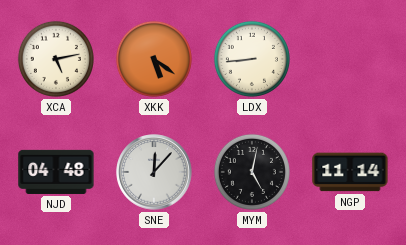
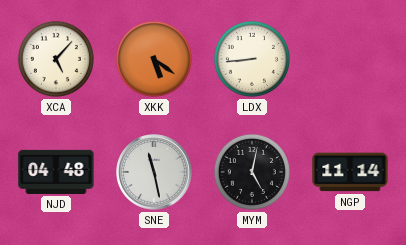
XCA: 5:13 -> 5:07 (56, 59)
SNE: 12:07 -> 11:28 (154, 172)
